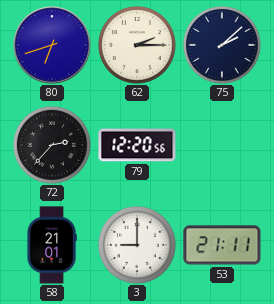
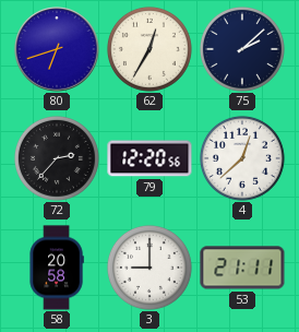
62: 2:15 -> 12:35 (149, 49)
4: none -> 12:38 (242, 158)
58: 21:01 -> 20:58 (57, 268)
